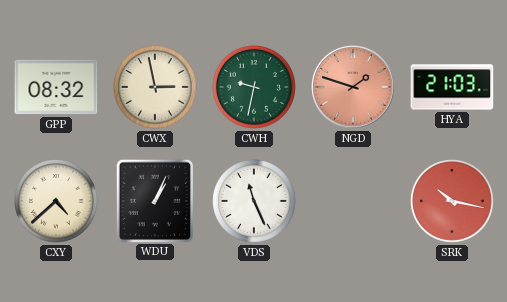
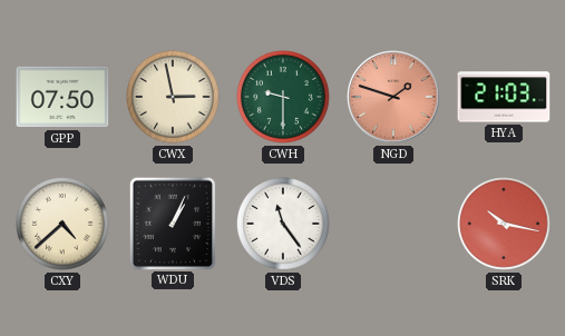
GPP: 08:32 -> 07:50 (62, 97)
CWH: 9:32 -> 9:30 (284, 98)
VDS: 11:26 -> 11:24 (284, 225)
